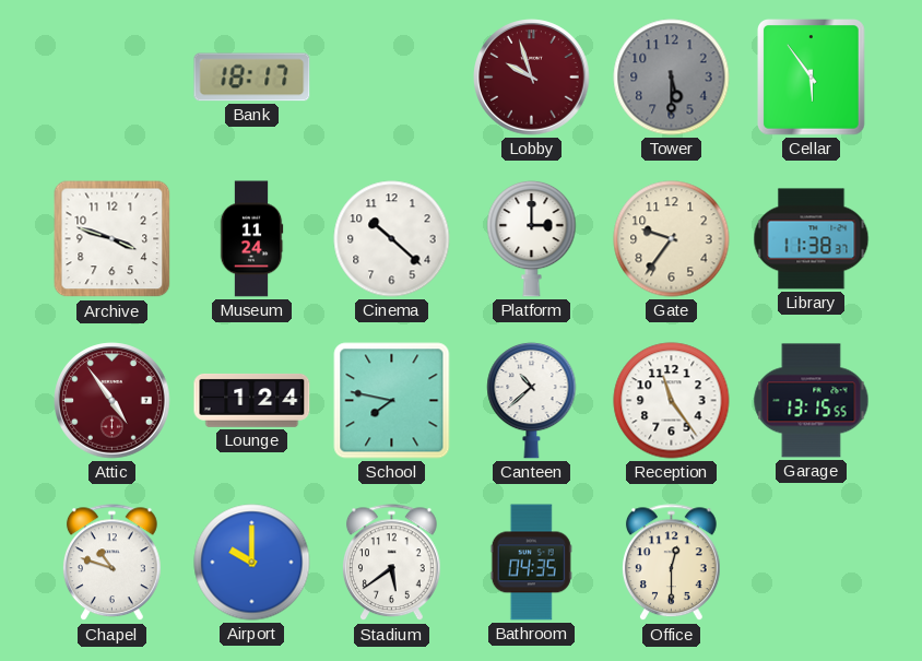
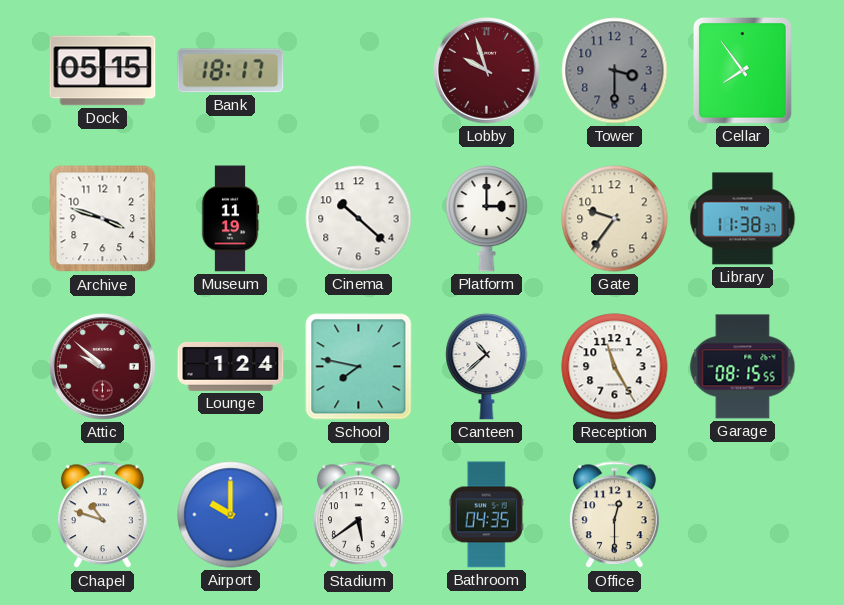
Dock: none -> 05:15 (103, 71)
Tower: 5:30 -> 3:30 (615, 71)
Cellar: 5:54 -> 7:54 (743, 71)
Museum: 11:24 -> 11:19 (230, 219)
Attic: 4:54 -> 9:52 (103, 367)
Reception: 11:24 -> 11:25 (615, 367)
Garage: 13:15 -> 08:15 (743, 367)
